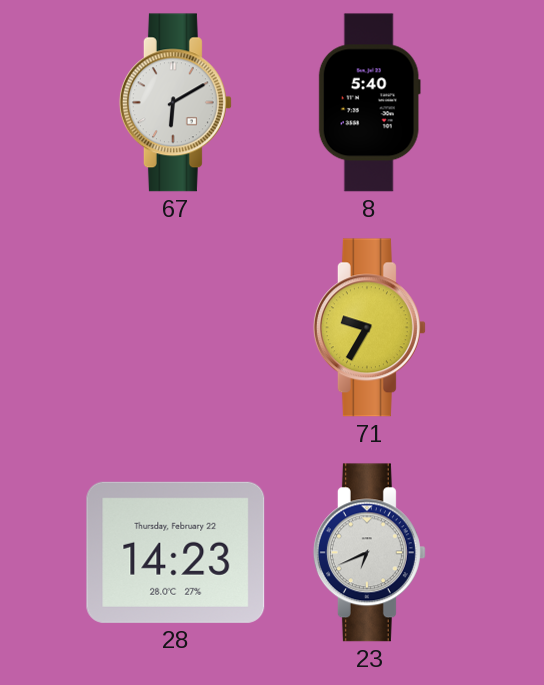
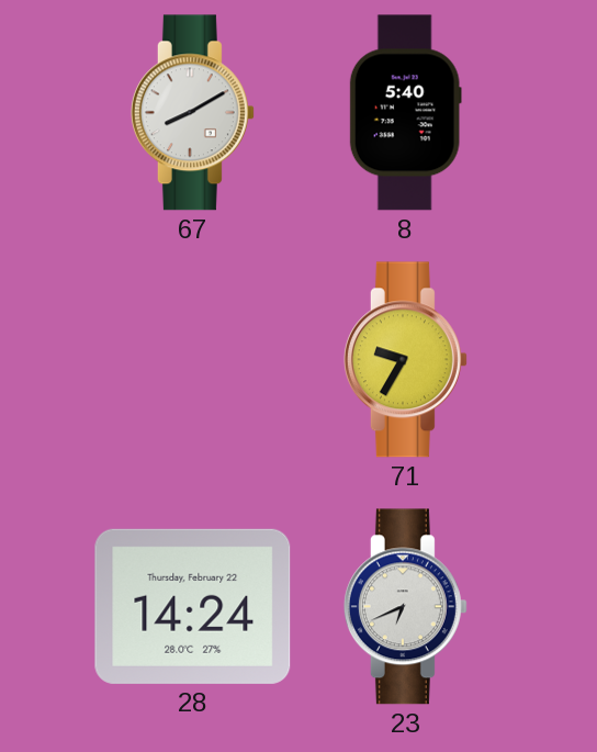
67: 6:10 -> 8:10 (192, 113)
28: 14:23 -> 14:24 (193, 606)
